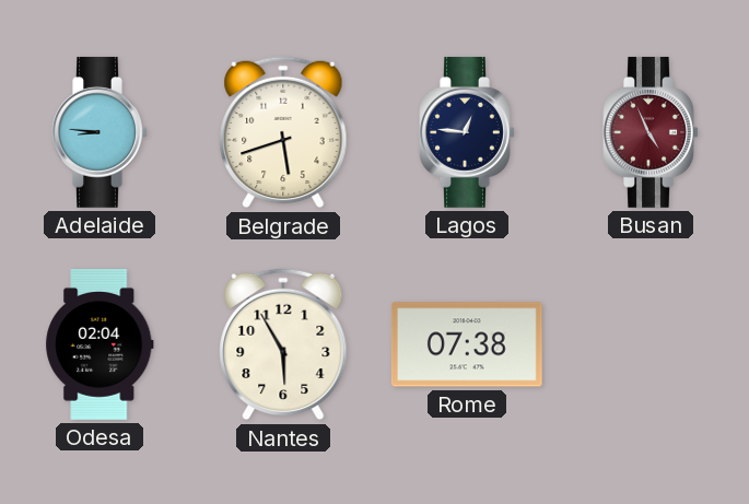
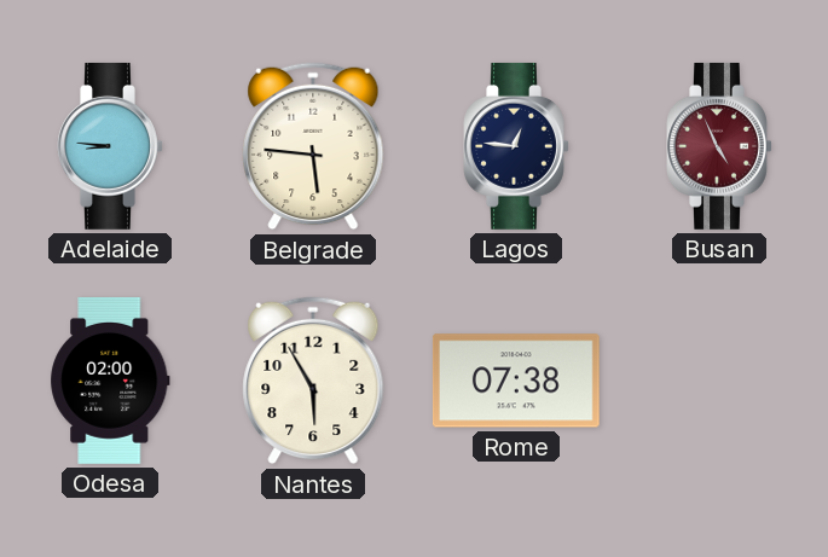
Belgrade: 5:42 -> 5:46 (313, 146)
Odesa: 02:04 -> 02:00 (110, 381)
